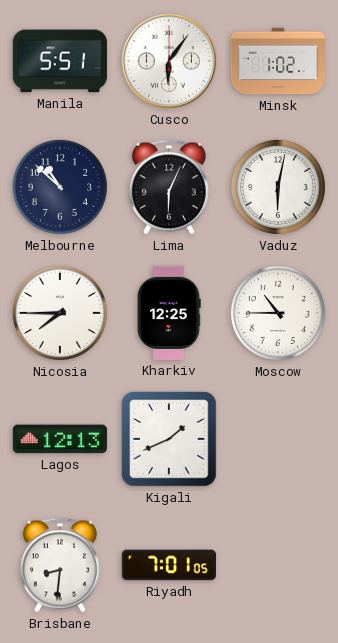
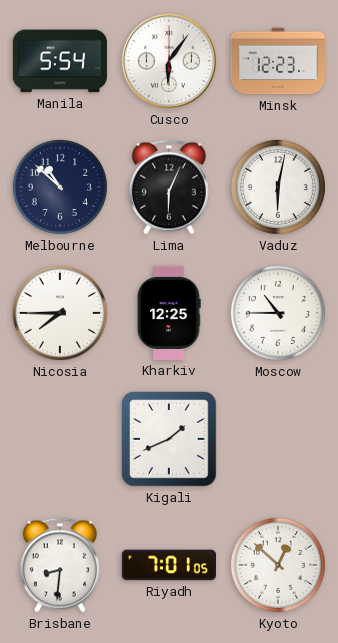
Manila: 5:51 -> 5:54 (60, 61)
Minsk: 1:02 -> 12:23 (277, 61)
Lagos: 12:13 -> none (60, 439)
Kyoto: none -> 12:52 (278, 565)
